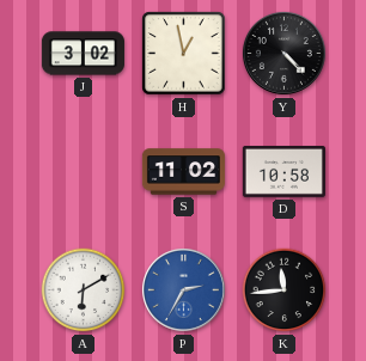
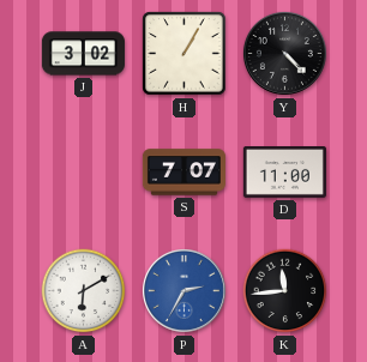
H: 12:58 -> 1:05 (185, 54)
S: 11:02 -> 7:07 (183, 173)
D: 10:58 -> 11:00 (284, 173)
